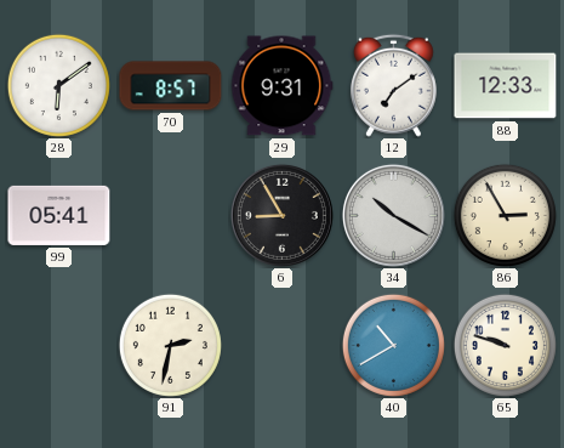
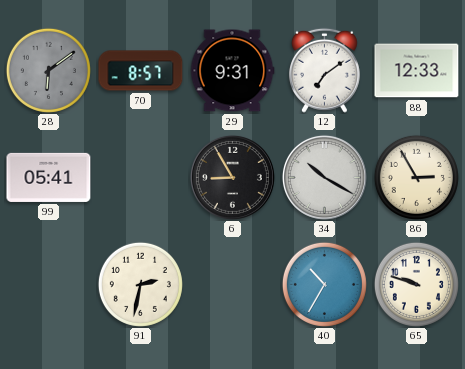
28 dial: white -> grey (48, 70)
40: 10:40 -> 10:35 (324, 284)
